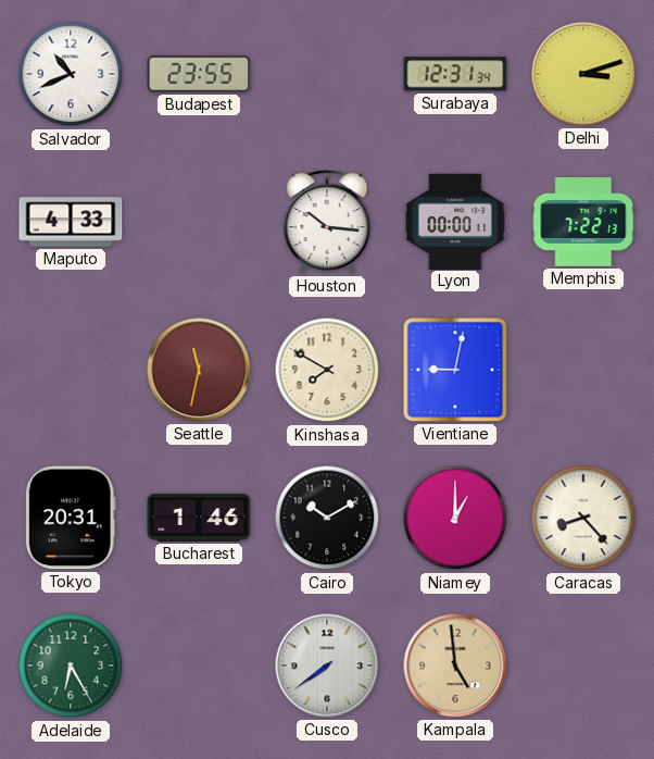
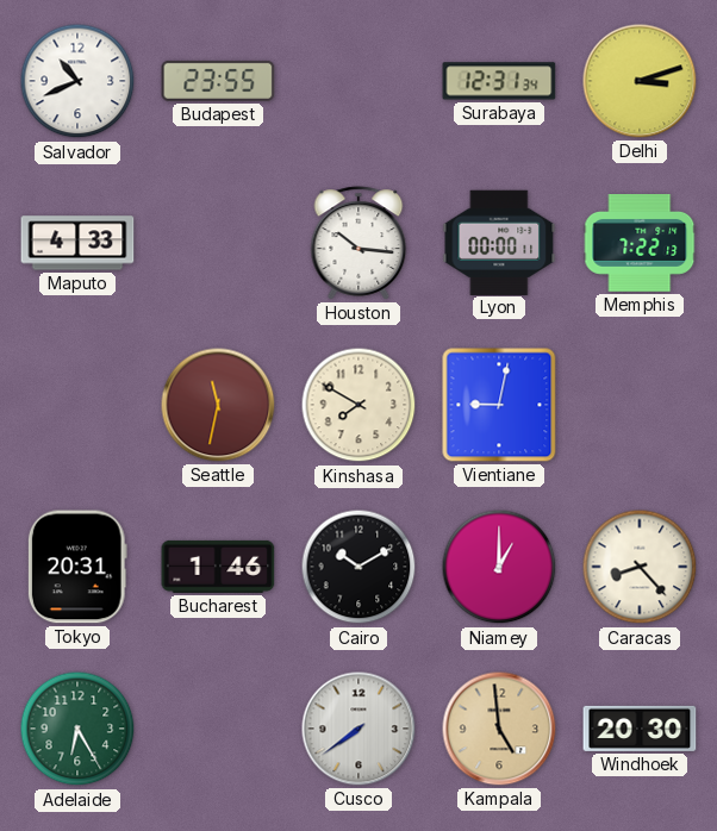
Windhoek: none -> 20:30 (640, 729)
